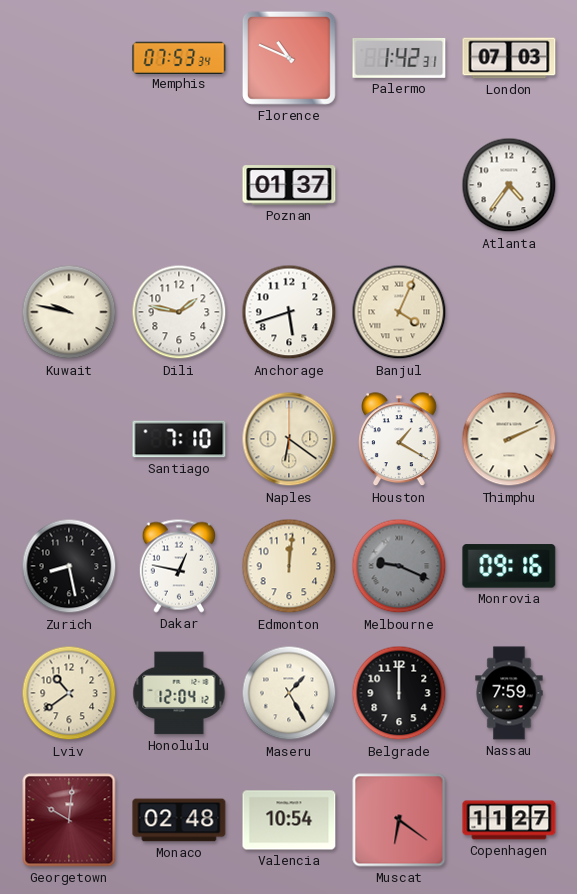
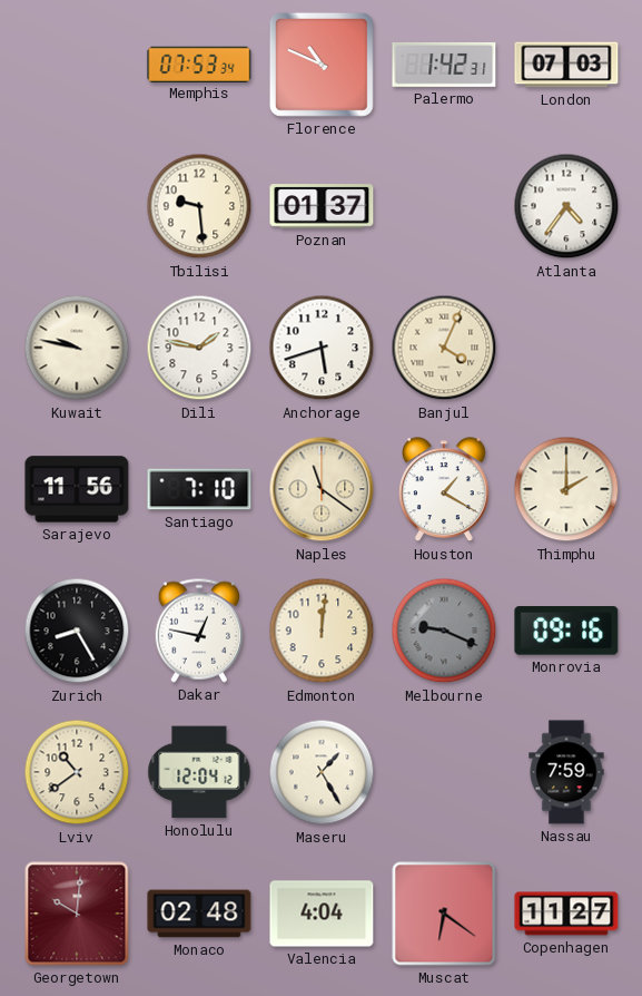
Tbilisi: none -> 9:29 (199, 206)
Sarajevo: none -> 11:56 (77, 489)
Naples: 6:21 -> 11:21 (322, 489)
Thimphu: 2:11 -> 2:00 (566, 489)
Zurich: 8:28 -> 8:25 (77, 631)
Belgrade: 12:00 -> none (399, 693)
Valencia: 10:54 -> 4:04 (322, 914)
